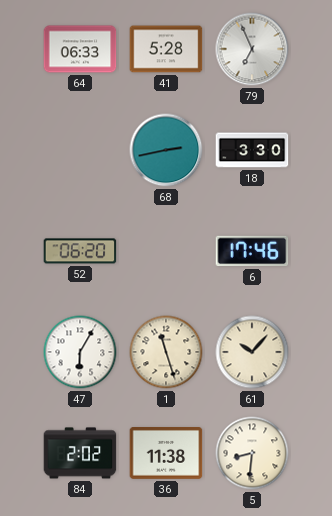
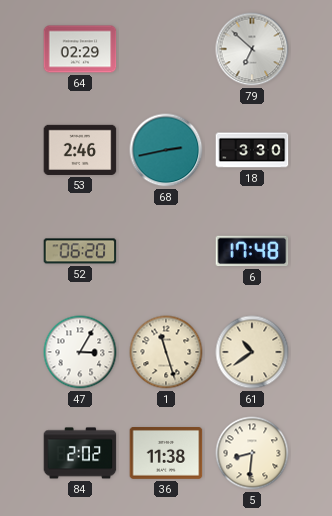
64: 06:33 -> 02:29 (80, 49)
41: 5:28 -> none (166, 49)
79: 6:56 -> 6:52 (252, 49)
53: none -> 2:46 (80, 150)
6: 17:46 -> 17:48 (252, 251)
47: 6:05 -> 3:05 (80, 352)
61: 10:07 -> 10:39 (252, 352)
